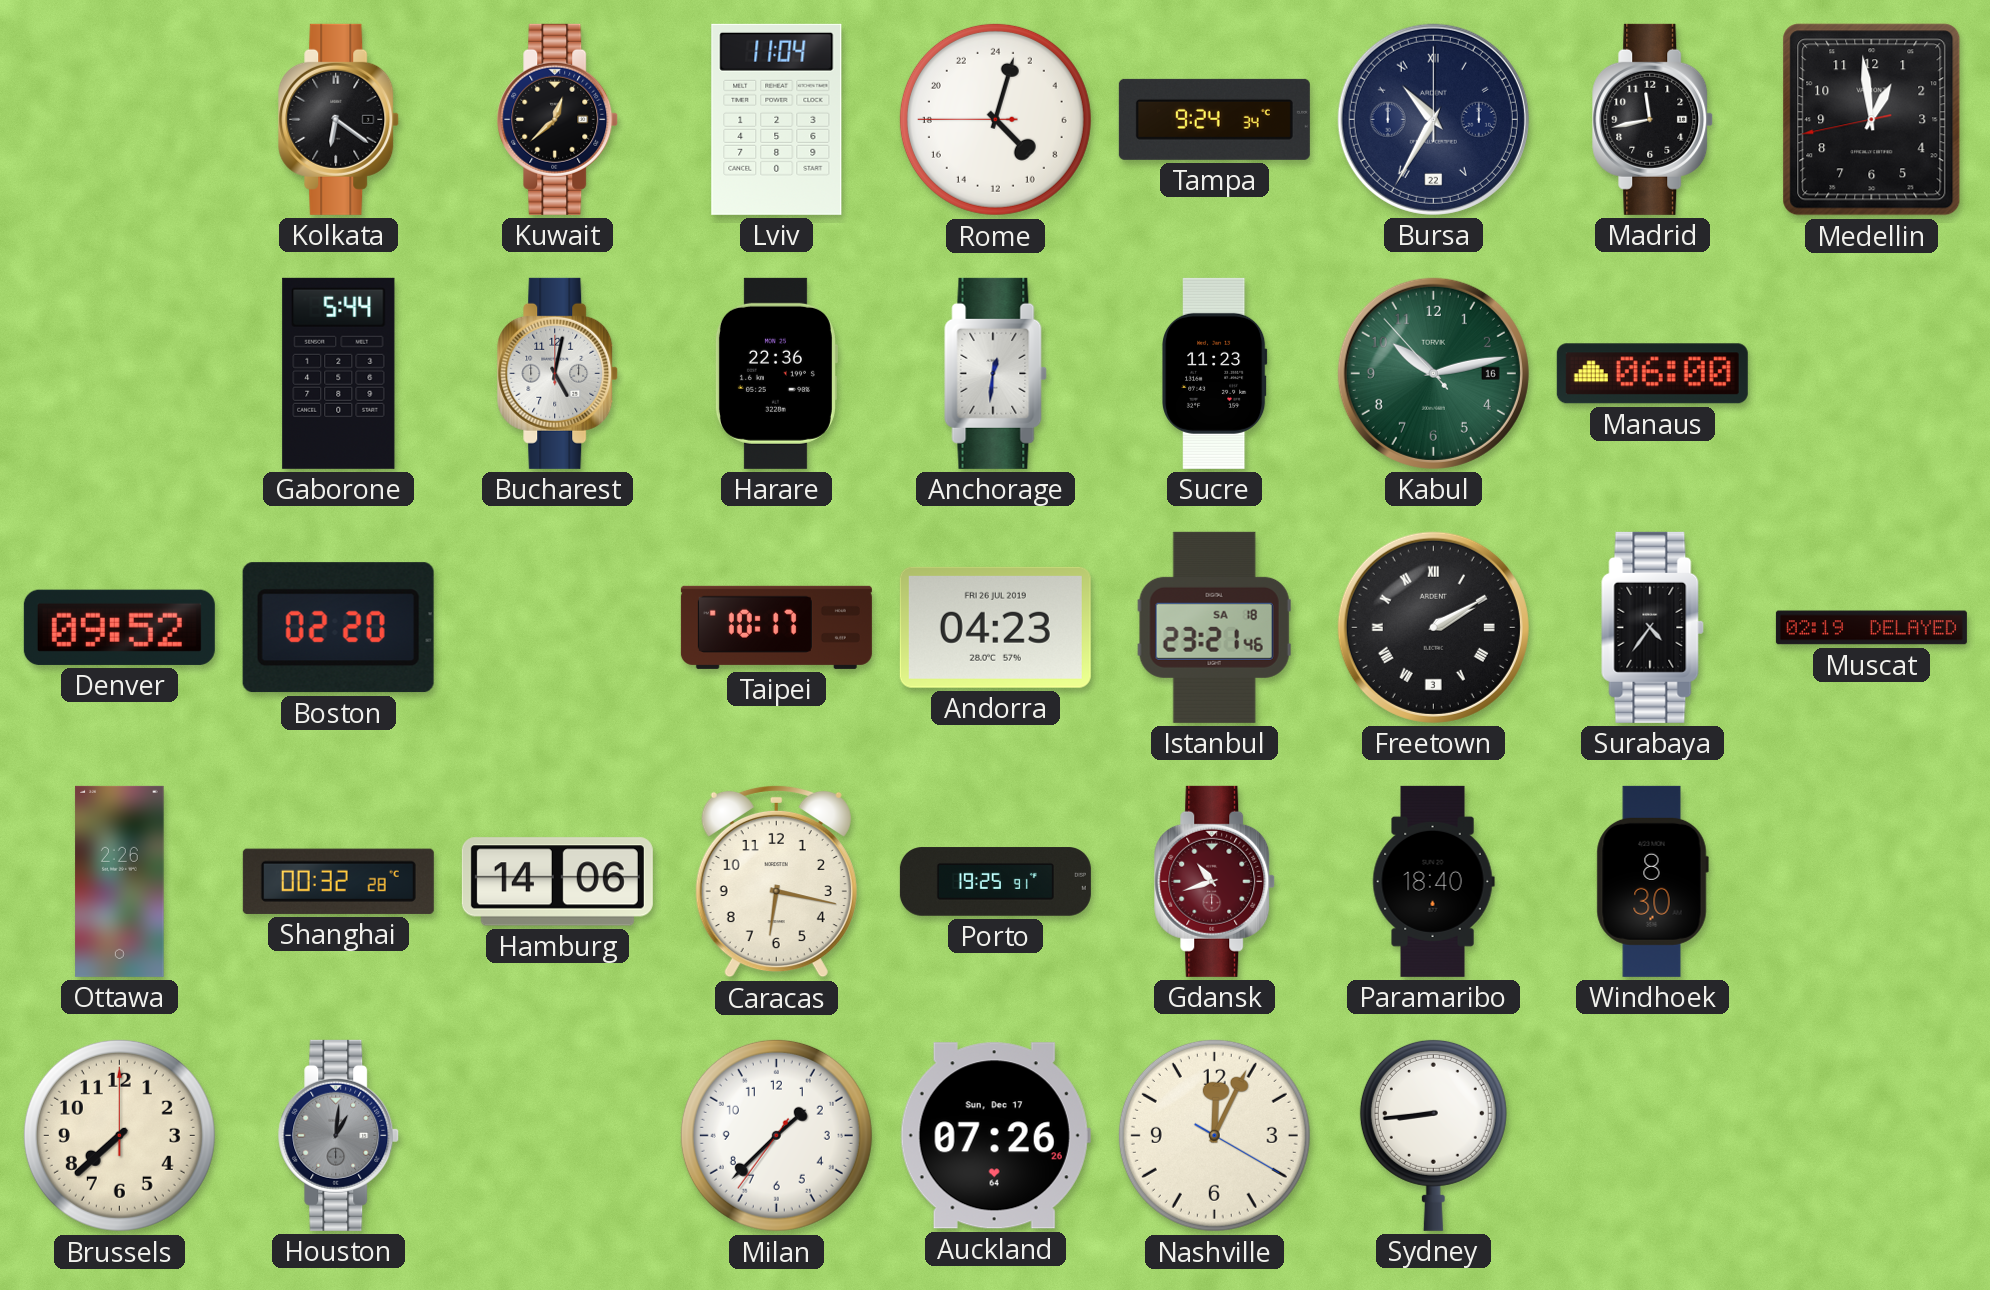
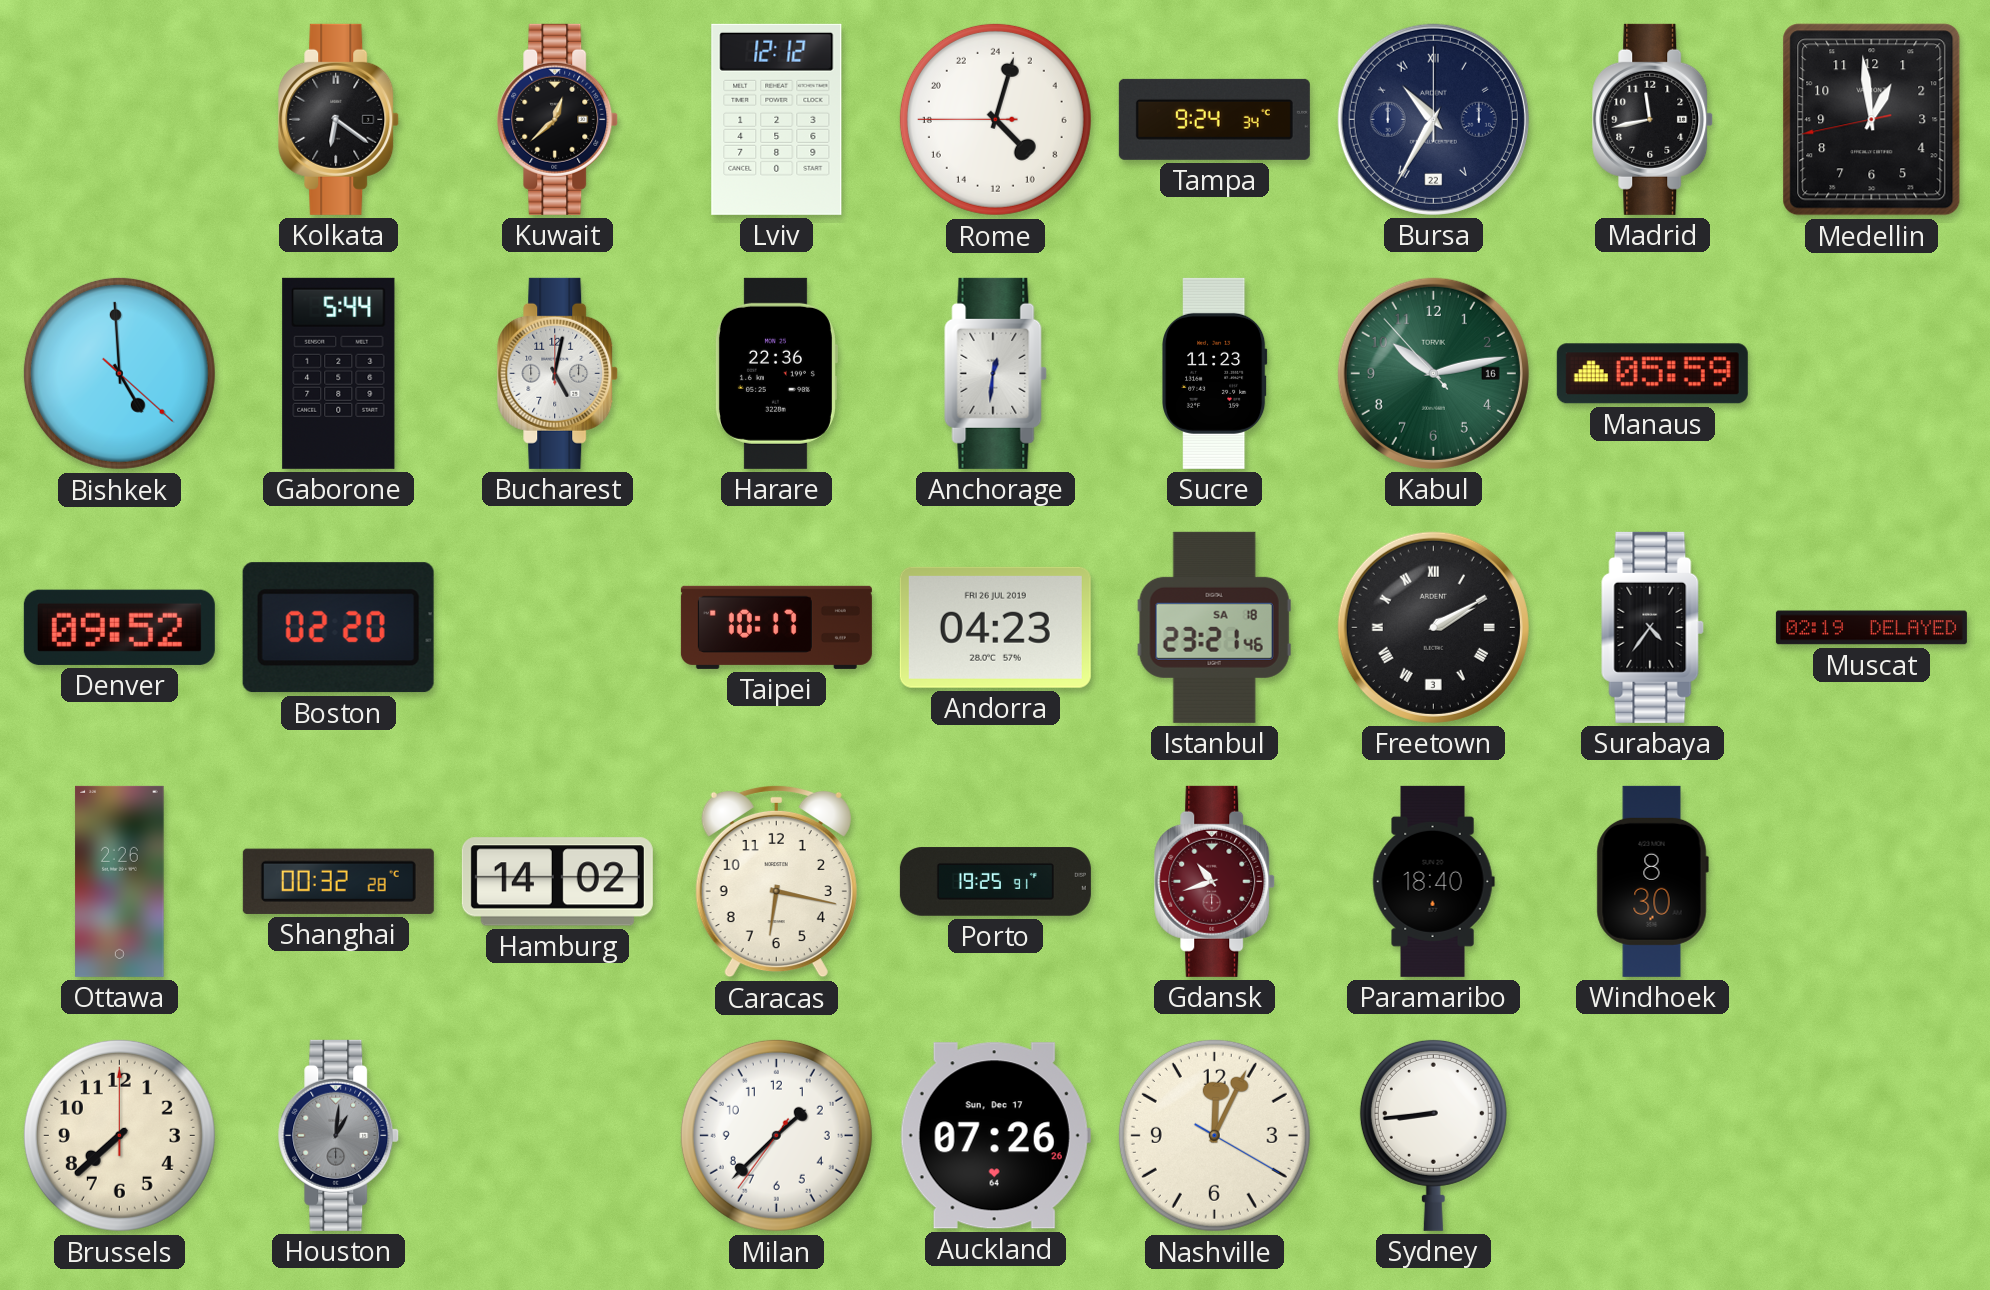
Lviv: 11:04 -> 12:12 (777, 119)
Bishkek: none -> 4:59 (119, 373)
Manaus: 06:00 -> 05:59 (1652, 374)
Hamburg: 14:06 -> 14:02 (557, 882)
